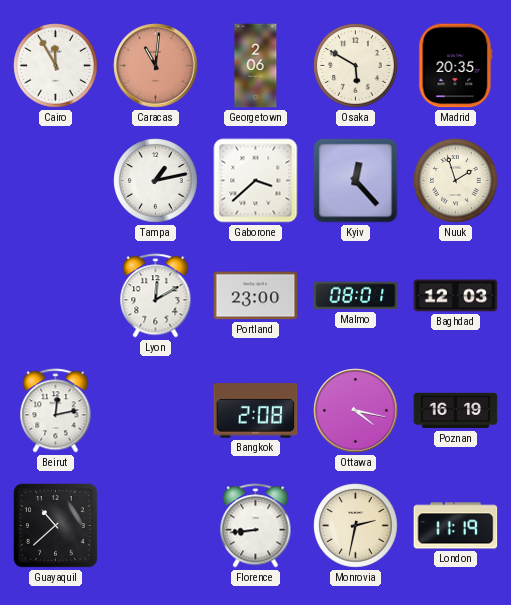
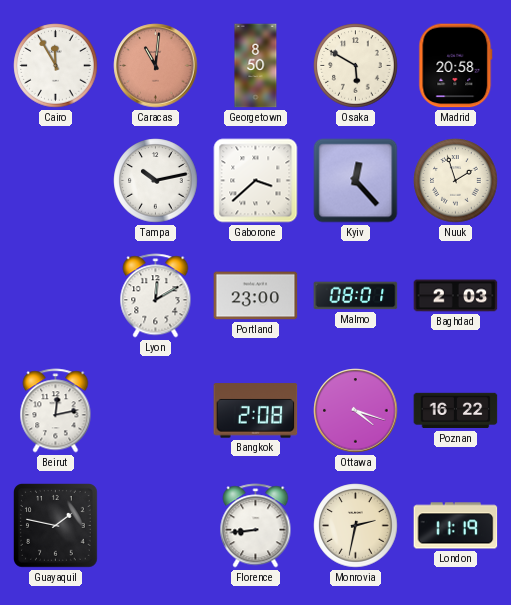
Georgetown: 2:06 -> 8:50 (256, 66)
Madrid: 20:35 -> 20:58 (456, 66)
Tampa: 1:13 -> 10:13 (156, 181)
Baghdad: 12:03 -> 2:03 (456, 296)
Ottawa: 4:17 -> 4:18 (356, 411)
Poznan: 16:19 -> 16:22 (456, 411)
Guayaquil: 10:38 -> 1:47 (56, 526)
